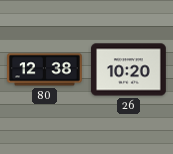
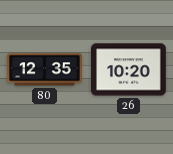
80: 12:38 -> 12:35 (45, 70)
